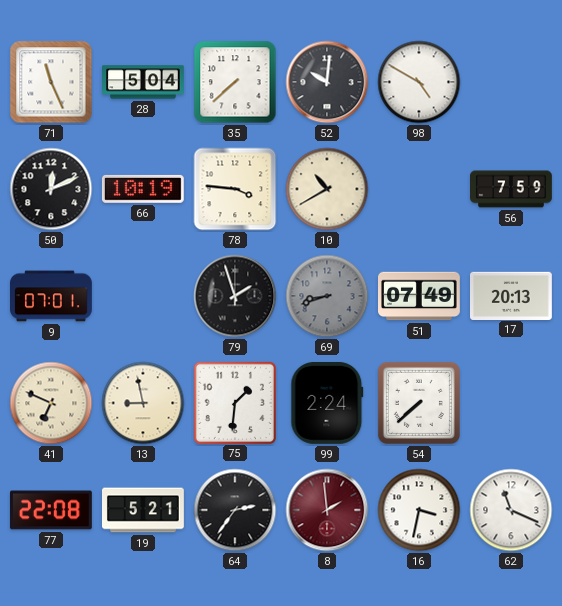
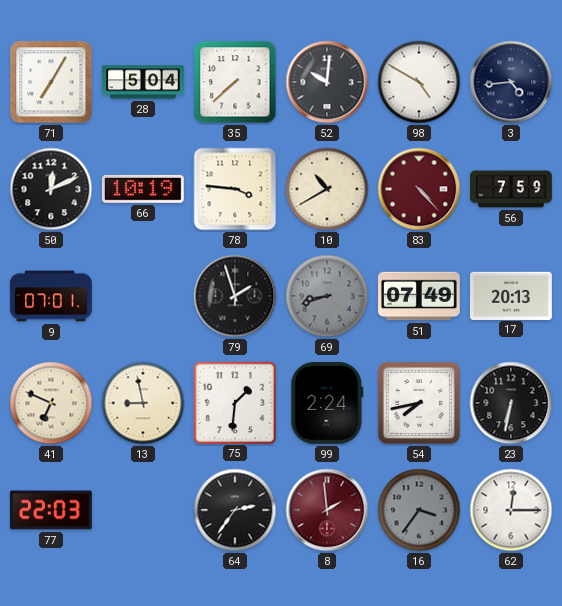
71: 11:26 -> 7:05 (51, 82)
3: none -> 4:44 (511, 82)
83: none -> 4:23 (419, 189)
54: 7:38 -> 7:43 (419, 403)
23: none -> 6:32 (511, 403)
77: 22:08 -> 22:03 (51, 510)
19: 5:21 -> none (144, 510)
16: 3:32 -> 3:36 (419, 510)
16 dial: white -> grey (419, 510)
62: 11:19 -> 12:15 (511, 510)
